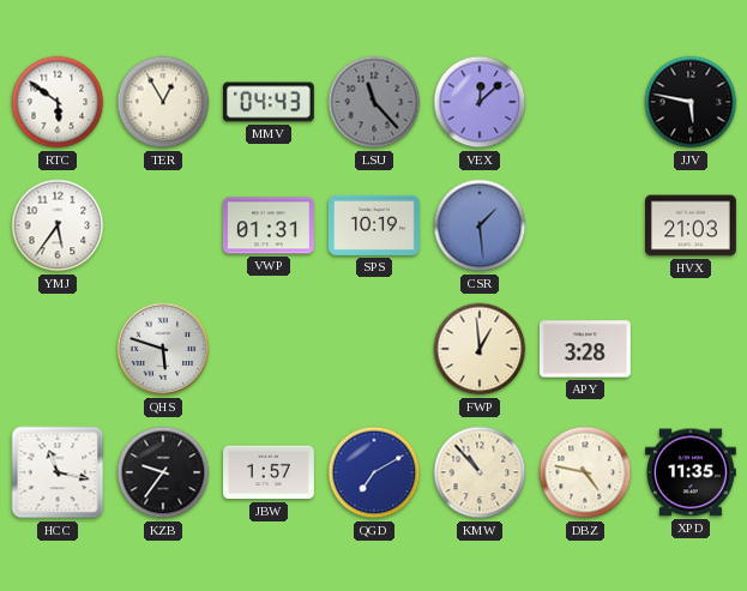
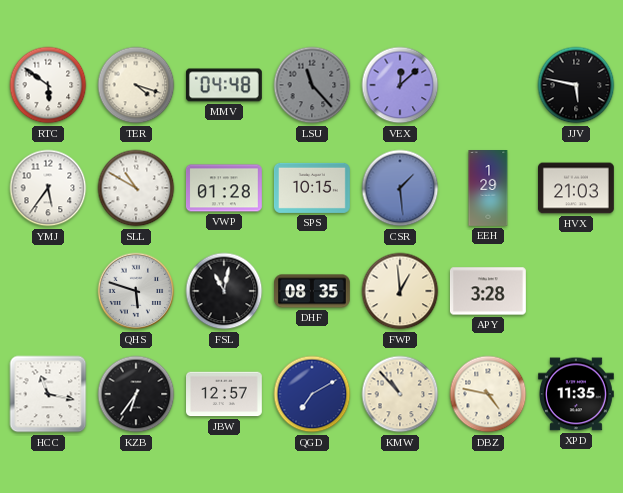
TER: 12:55 -> 4:18 (136, 85)
MMV: 04:43 -> 04:48 (224, 85)
SLL: none -> 10:50 (136, 188)
VWP: 01:31 -> 01:28 (224, 188)
SPS: 10:19 -> 10:15 (312, 188)
EEH: none -> 1:29 (488, 189)
FSL: none -> 11:02 (224, 291)
DHF: none -> 08:35 (313, 291)
KZB: 9:36 -> 6:36 (136, 394)
JBW: 1:57 -> 12:57 (225, 394)
